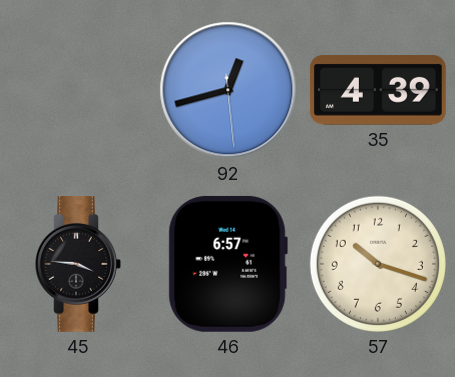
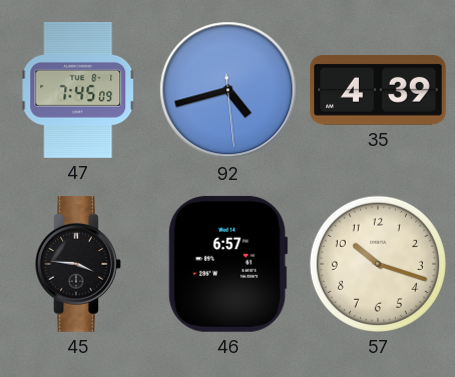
47: none -> 7:45 (78, 90)
92: 12:42 -> 4:42 (228, 90)
